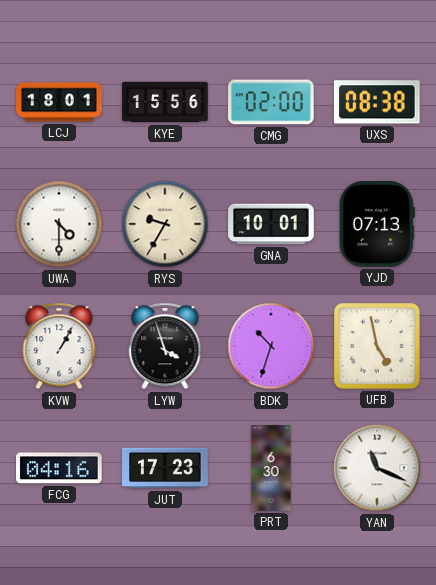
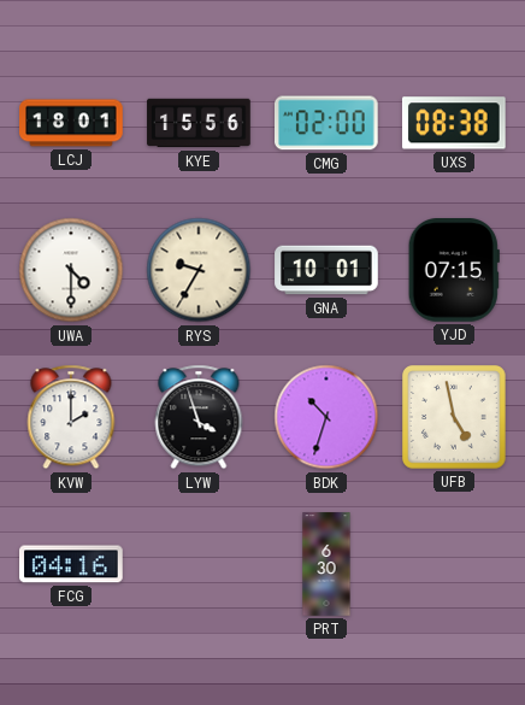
YJD: 07:13 -> 07:15 (454, 270)
KVW: 1:05 -> 2:00 (71, 417)
JUT: 17:23 -> none (165, 468)
YAN: 11:19 -> none (377, 468)
